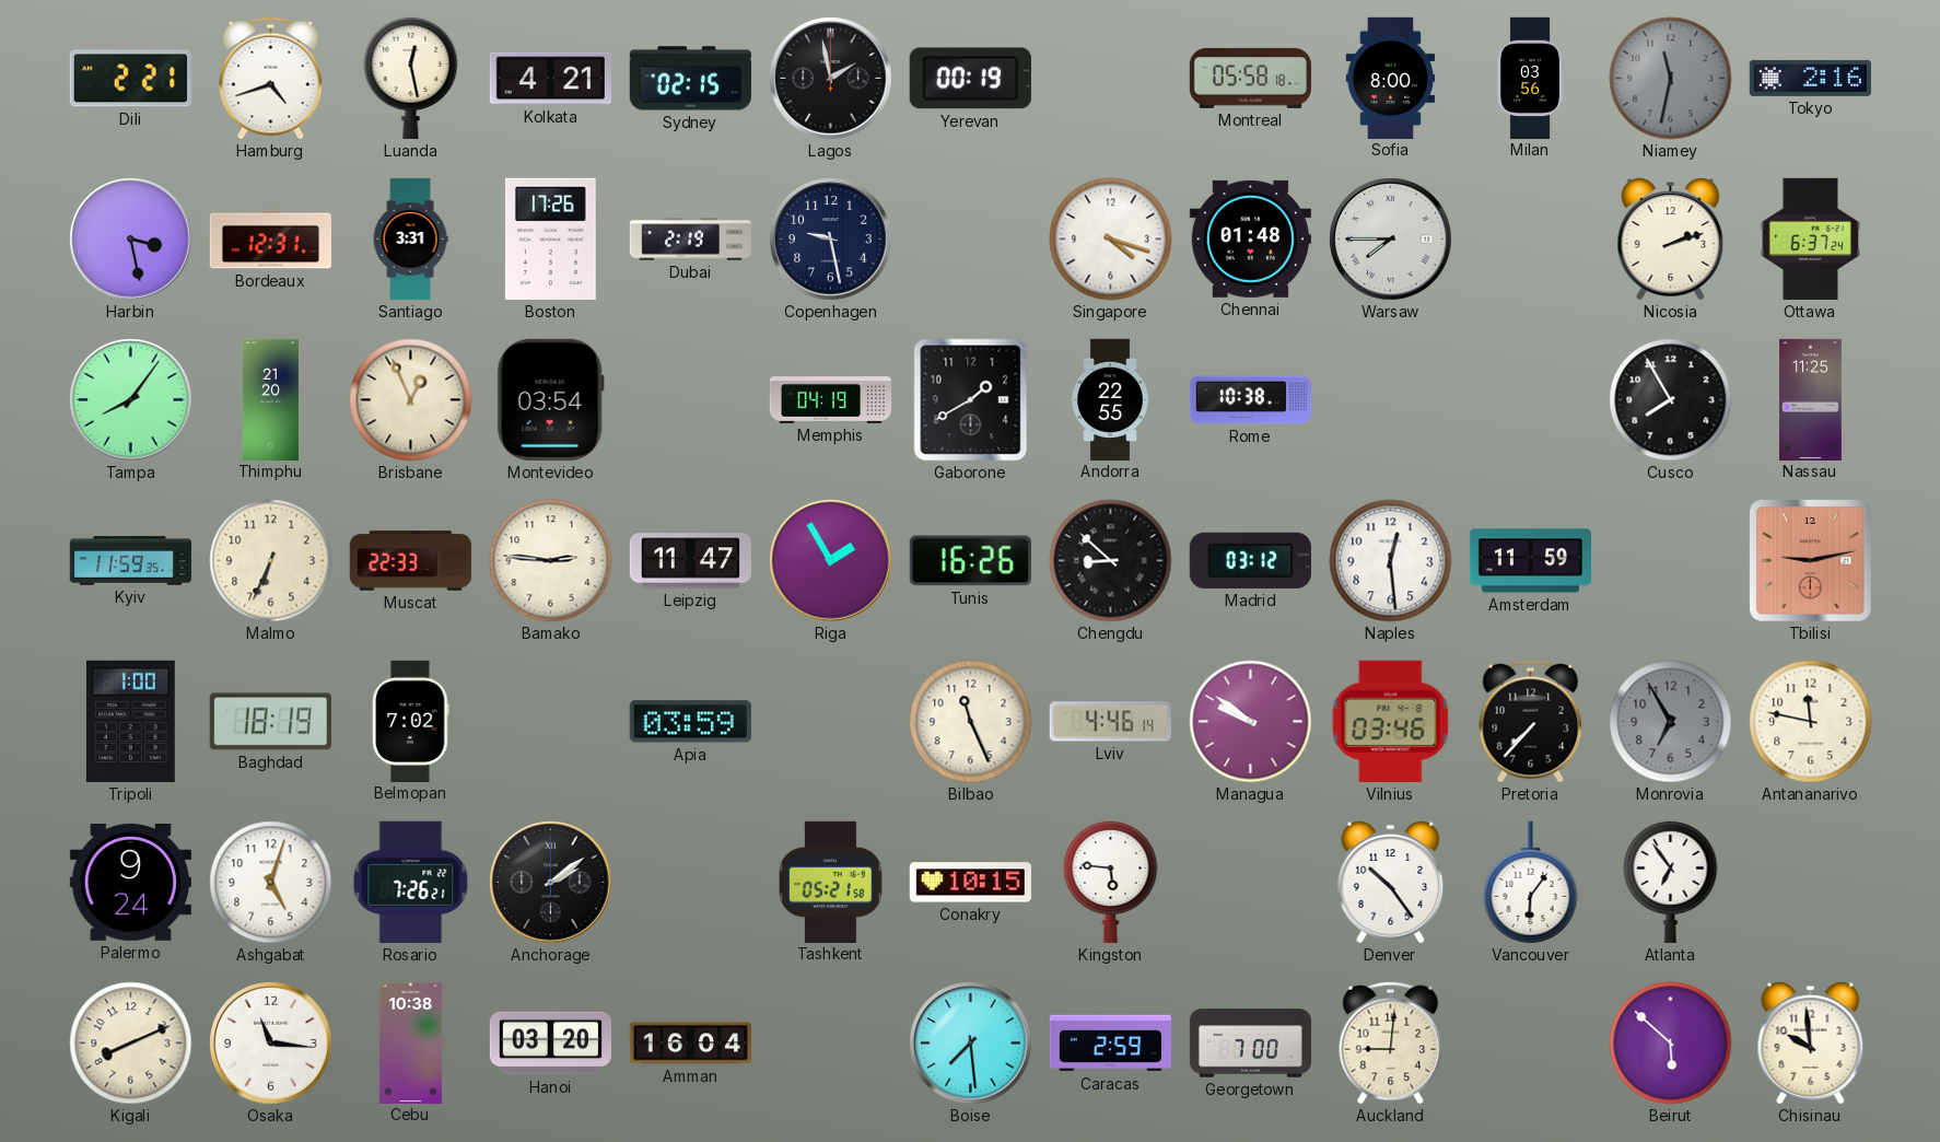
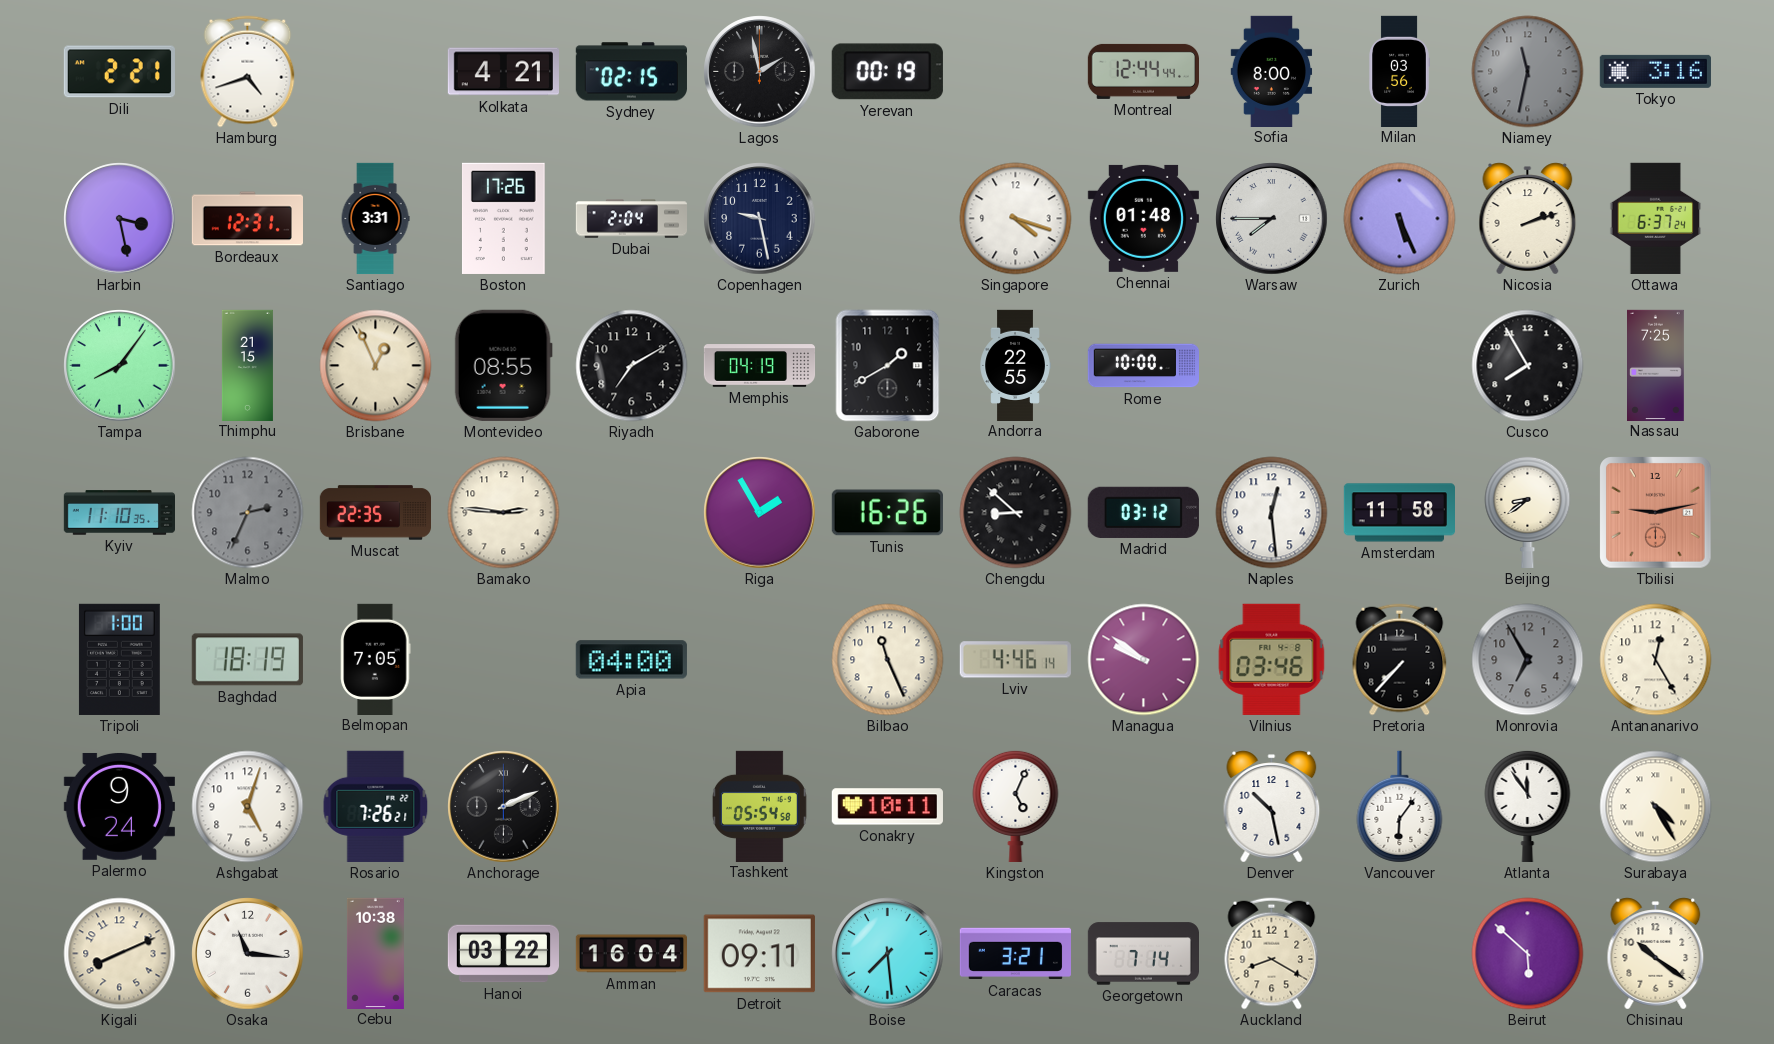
Luanda: 12:28 -> none (411, 78)
Montreal: 05:58 -> 12:44 (1143, 71)
Tokyo: 2:16 -> 3:16 (1655, 71)
Dubai: 2:19 -> 2:04 (632, 219)
Zurich: none -> 5:26 (1400, 219)
Thimphu: 21:20 -> 21:15 (247, 365)
Montevideo: 03:54 -> 08:55 (503, 365)
Riyadh: none -> 7:10 (632, 366)
Rome: 10:38 -> 10:00 (1143, 366)
Nassau: 11:25 -> 7:25 (1656, 365)
Kyiv: 11:59 -> 11:10 (119, 513)
Malmo: 6:34 -> 2:34 (248, 513)
Malmo dial: cream -> grey (248, 513)
Muscat: 22:33 -> 22:35 (375, 513)
Leipzig: 11:47 -> none (690, 561)
Amsterdam: 11:59 -> 11:58 (1399, 513)
Beijing: none -> 8:39 (1528, 512)
Belmopan: 7:02 -> 7:05 (376, 659)
Apia: 03:59 -> 04:00 (631, 660)
Antananarivo: 11:47 -> 12:25 (1656, 660)
Anchorage: 2:09 -> 2:11 (504, 807)
Tashkent: 05:21 -> 05:54 (759, 806)
Conakry: 10:15 -> 10:11 (887, 807)
Kingston: 5:46 -> 5:04 (1016, 806)
Denver: 10:24 -> 10:28 (1272, 807)
Atlanta: 6:54 -> 11:54 (1528, 806)
Surabaya: none -> 4:25 (1656, 807)
Hanoi: 03:20 -> 03:22 (503, 954)
Detroit: none -> 09:11 (759, 954)
Caracas: 2:59 -> 3:21 (1015, 954)
Georgetown: 7:00 -> 7:14 (1143, 954)
Auckland: 9:01 -> 8:20 (1272, 954)
Chisinau: 9:59 -> 10:21 (1656, 954)
